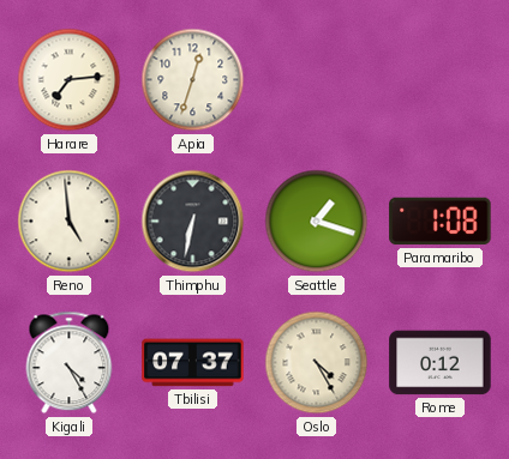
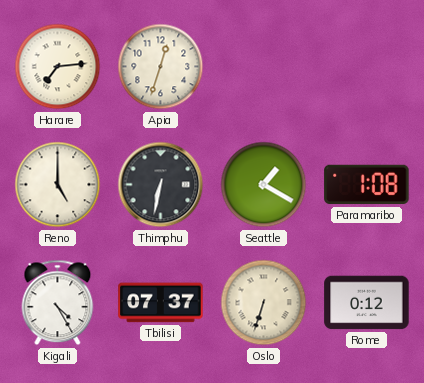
Reno: 4:59 -> 5:00 (58, 185)
Seattle: 1:18 -> 1:20 (264, 185)
Oslo: 4:25 -> 6:33 (264, 303)
